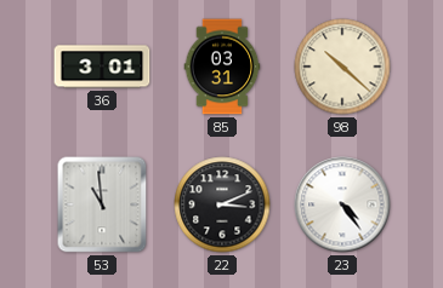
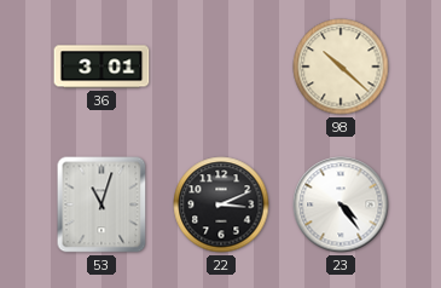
85: 03:31 -> none (222, 67)
53: 10:59 -> 11:03 (101, 205)
